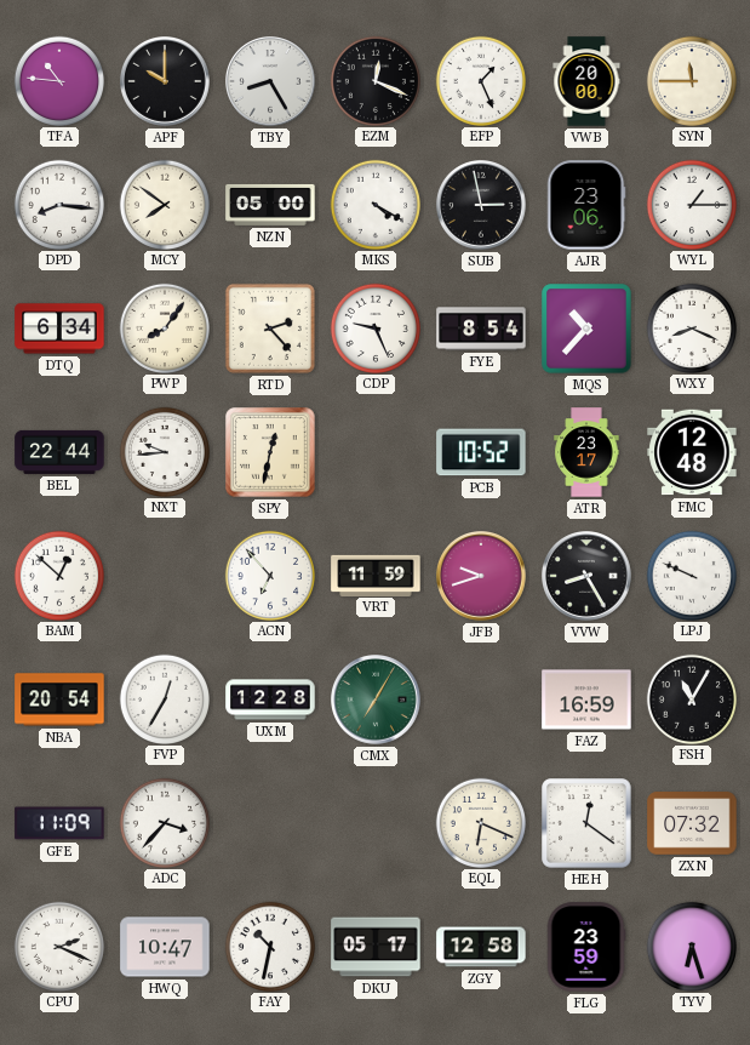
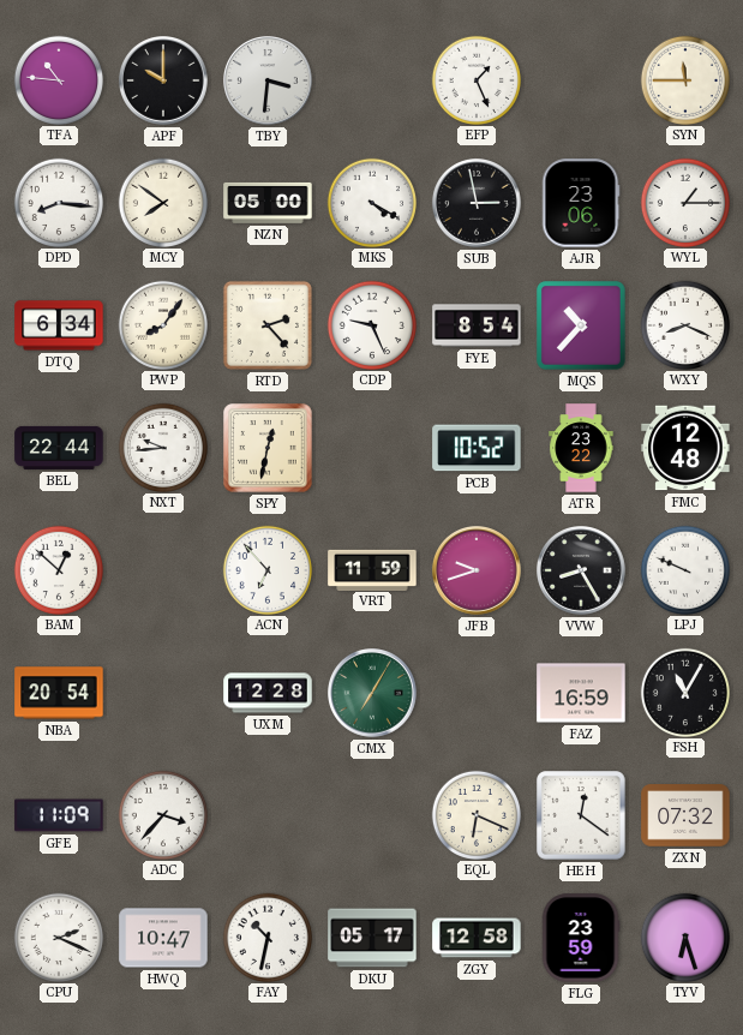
TBY: 8:25 -> 3:31 (269, 82)
EZM: 12:19 -> none (374, 80)
VWB: 20:00 -> none (586, 81)
ATR: 23:17 -> 23:22 (581, 448)
FVP: 12:35 -> none (164, 698)
